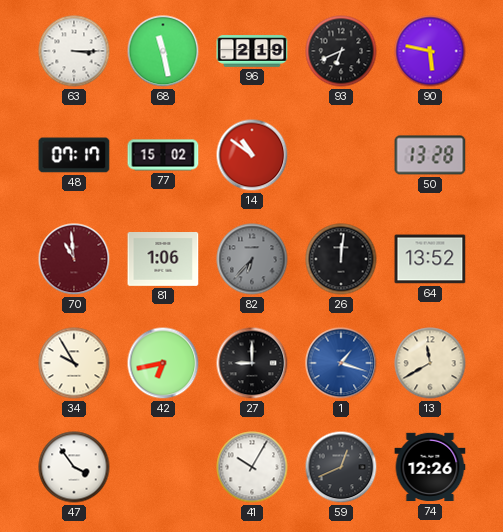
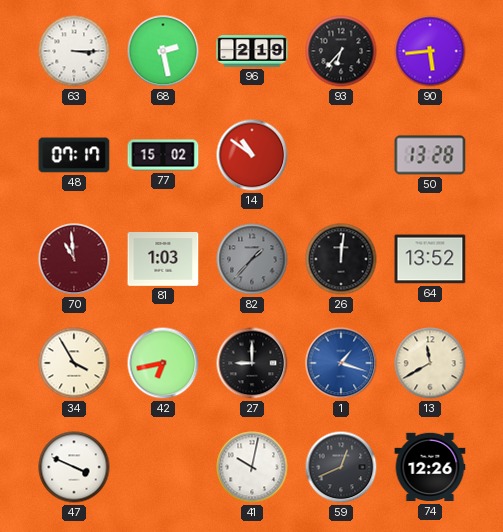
68: 11:28 -> 2:28 (163, 51)
93: 6:41 -> 6:37 (341, 51)
90: 5:47 -> 5:44 (430, 51)
81: 1:06 -> 1:03 (163, 260)
82: 6:37 -> 1:37 (252, 259)
34: 9:55 -> 3:55 (74, 363)
47: 3:54 -> 3:49 (74, 467)
41: 10:05 -> 10:02 (252, 467)
